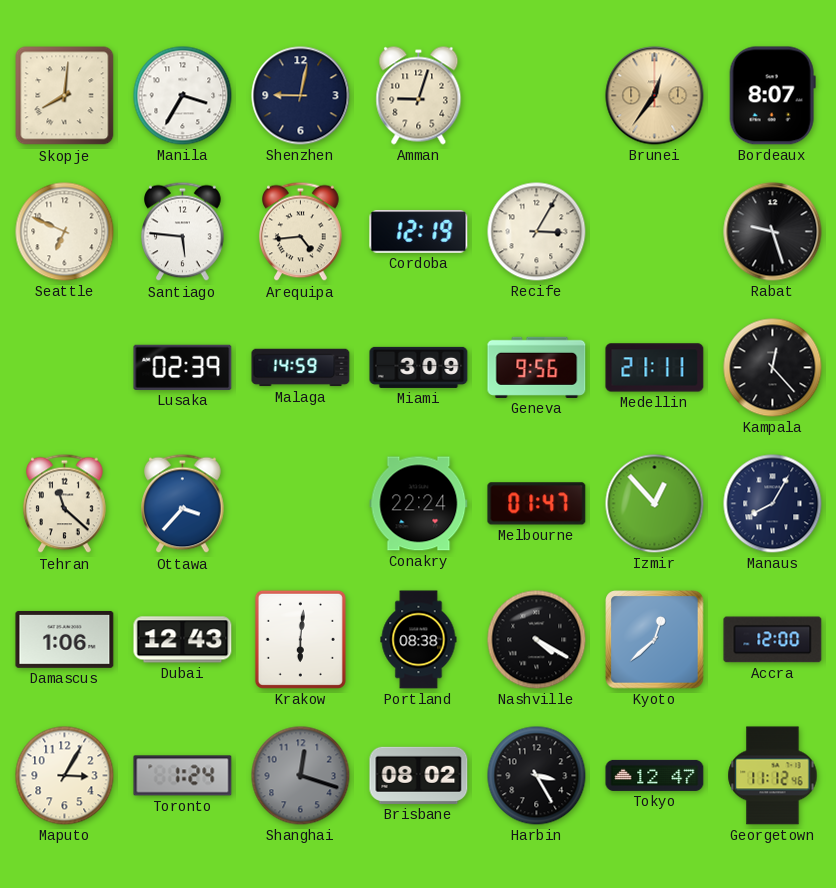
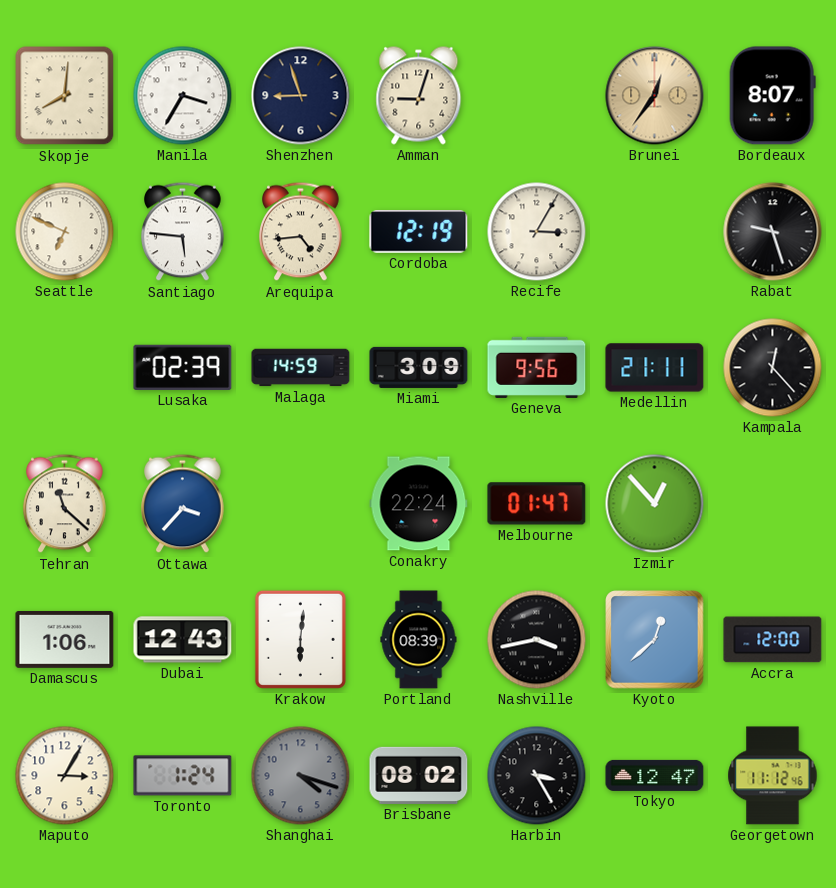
Shenzhen: 9:02 -> 8:57 (301, 96)
Manaus: 8:05 -> none (773, 504)
Portland: 08:38 -> 08:39 (419, 640)
Nashville: 4:20 -> 3:43 (537, 640)
Shanghai: 12:18 -> 4:18 (301, 776)
